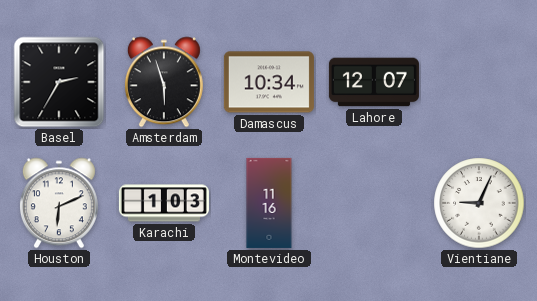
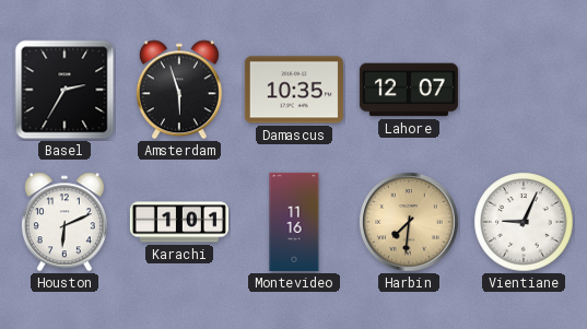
Damascus: 10:34 -> 10:35 (294, 90)
Karachi: 1:03 -> 1:01 (179, 222)
Harbin: none -> 7:31 (409, 222)
